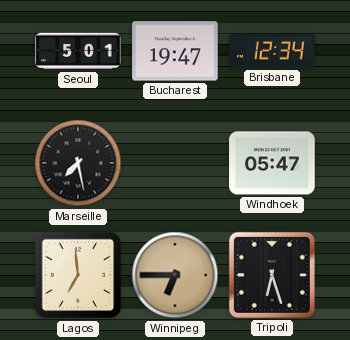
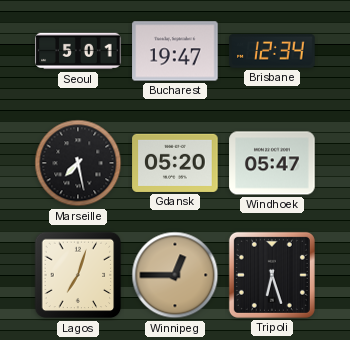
Gdansk: none -> 05:20 (175, 163)
Lagos: 6:59 -> 7:03 (78, 275)
Winnipeg: 6:45 -> 12:45 (175, 275)
